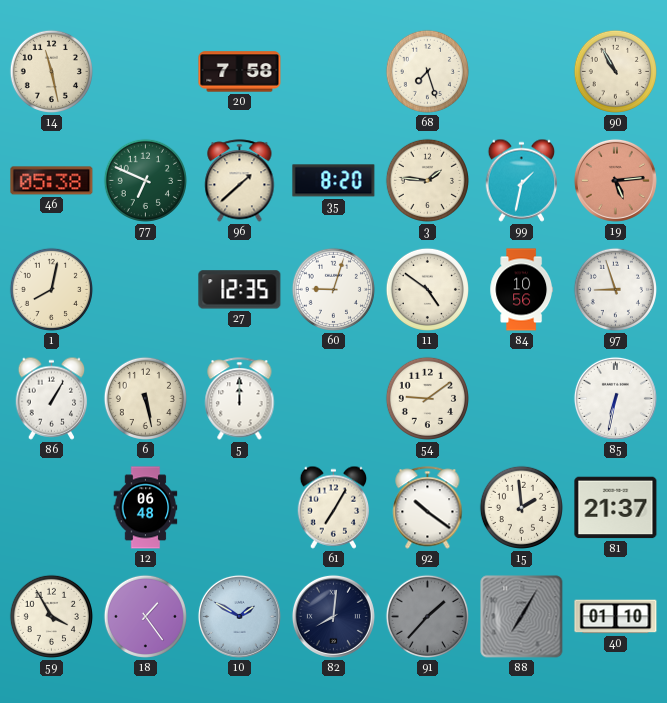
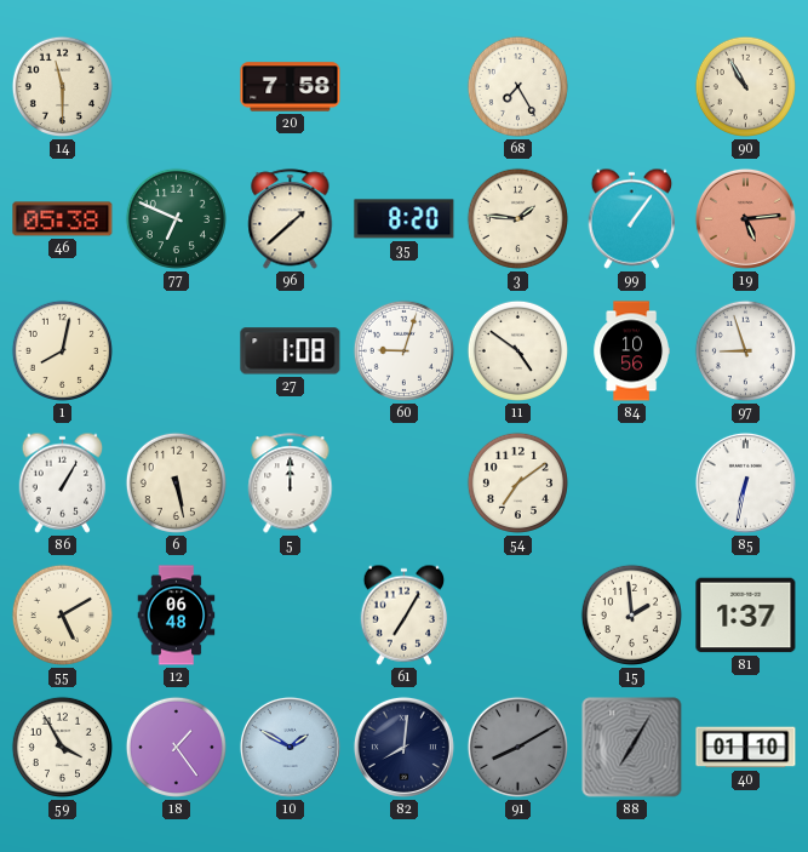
14: 11:28 -> 11:30 (62, 86)
68: 7:27 -> 7:25 (517, 86)
99: 1:32 -> 1:06 (632, 218)
27: 12:35 -> 1:08 (291, 351)
54: 9:09 -> 7:09 (517, 482)
55: none -> 5:10 (62, 614)
92: 10:21 -> none (428, 508)
81: 21:37 -> 1:37 (746, 616)
91: 1:37 -> 8:10 (517, 747)
